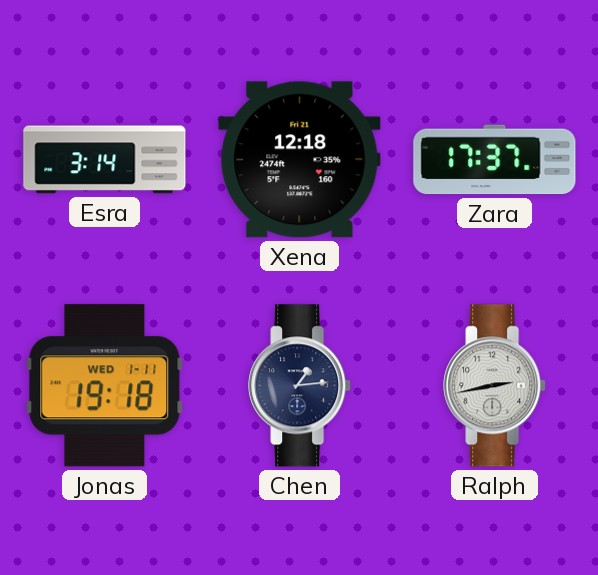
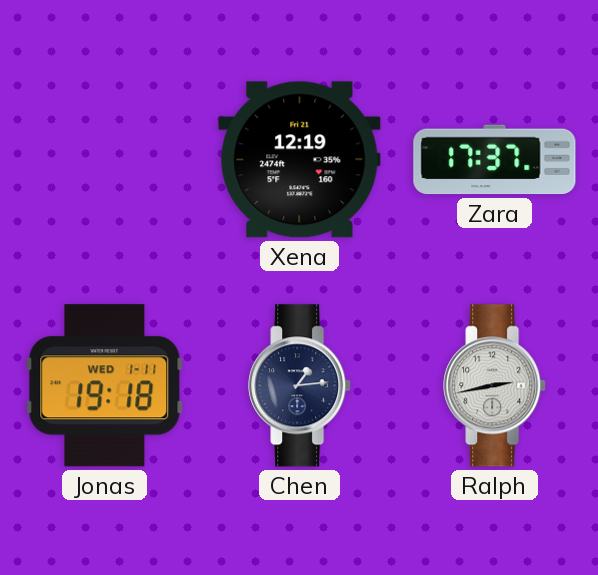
Esra: 3:14 -> none (105, 160)
Xena: 12:18 -> 12:19 (300, 160)
